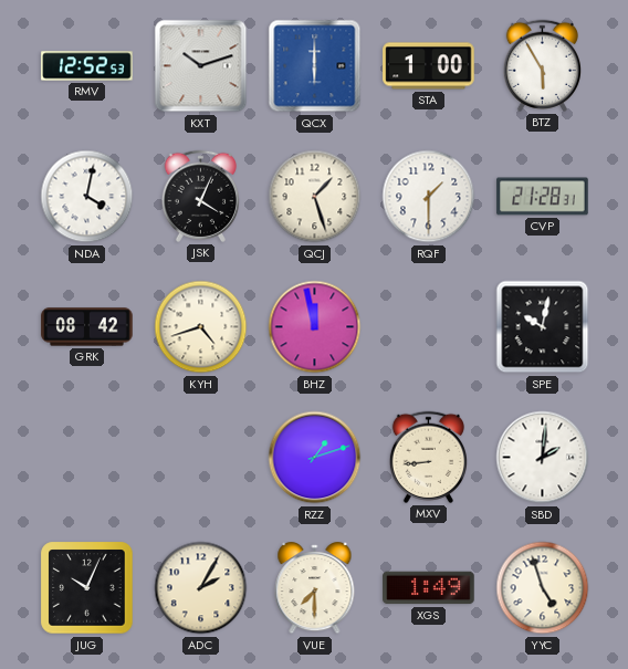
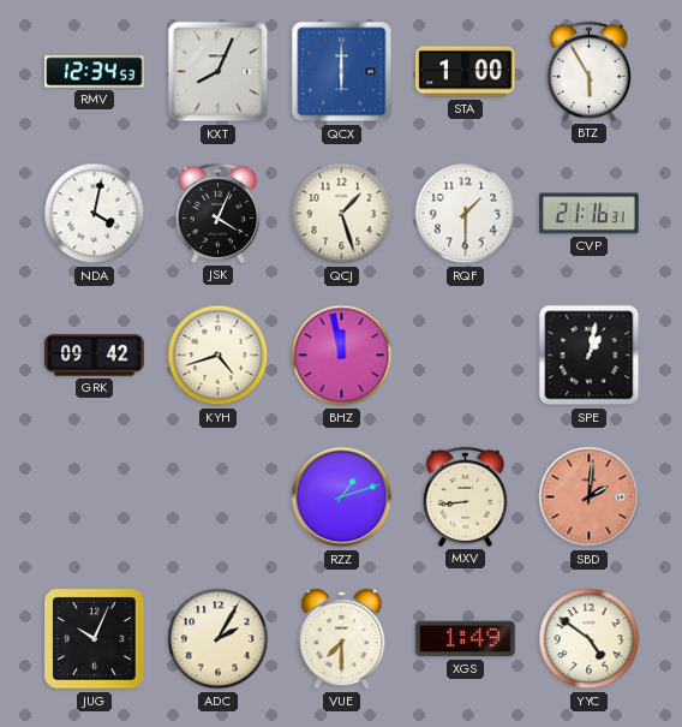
RMV: 12:52 -> 12:34 (95, 72)
KXT: 10:12 -> 8:04 (219, 72)
CVP: 21:28 -> 21:16 (590, 214)
GRK: 08:42 -> 09:42 (95, 356)
SPE: 10:02 -> 1:02 (590, 356)
SBD dial: white -> salmon (590, 497)
YYC: 4:57 -> 4:51 (590, 639)
